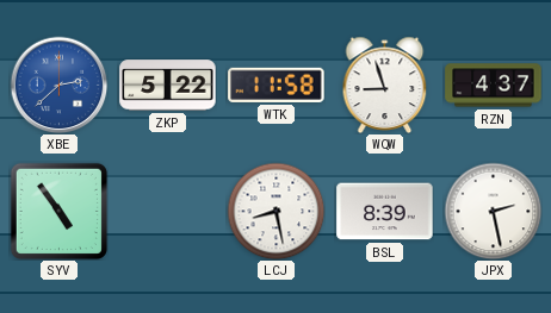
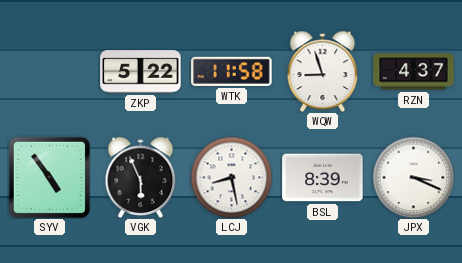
XBE: 2:38 -> none (58, 84)
VGK: none -> 5:56 (141, 177)
JPX: 2:28 -> 3:19 (413, 177)
